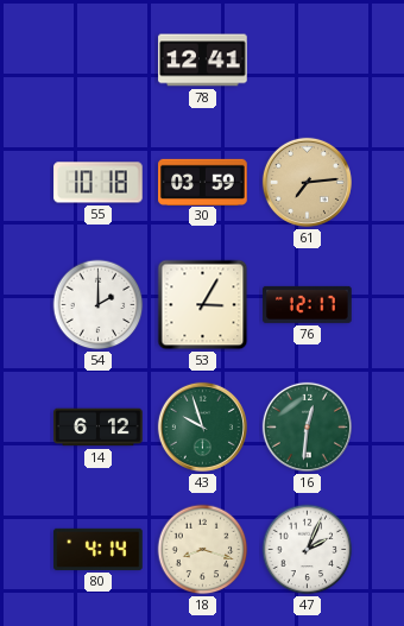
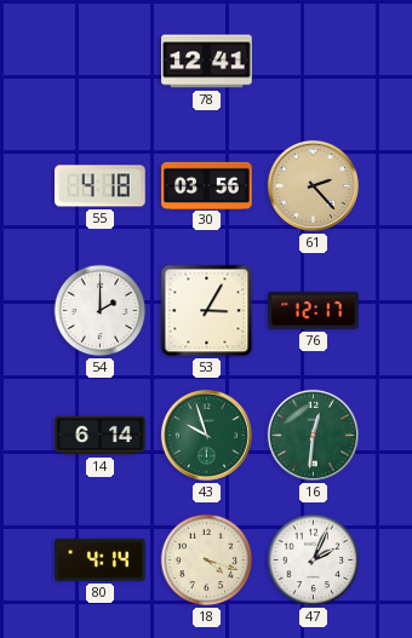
55: 10:18 -> 4:18 (101, 186)
30: 03:59 -> 03:56 (207, 185)
61: 7:14 -> 2:23 (313, 185)
14: 6:12 -> 6:14 (101, 436)
18: 8:18 -> 4:18 (207, 561)
